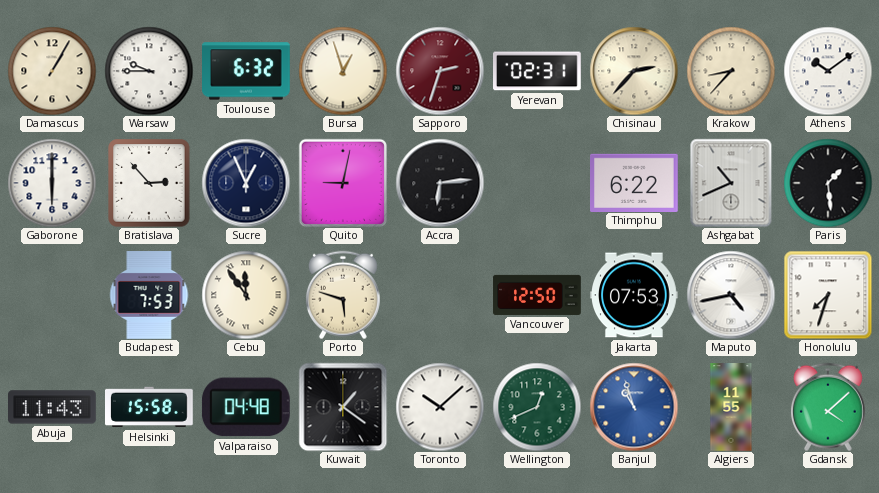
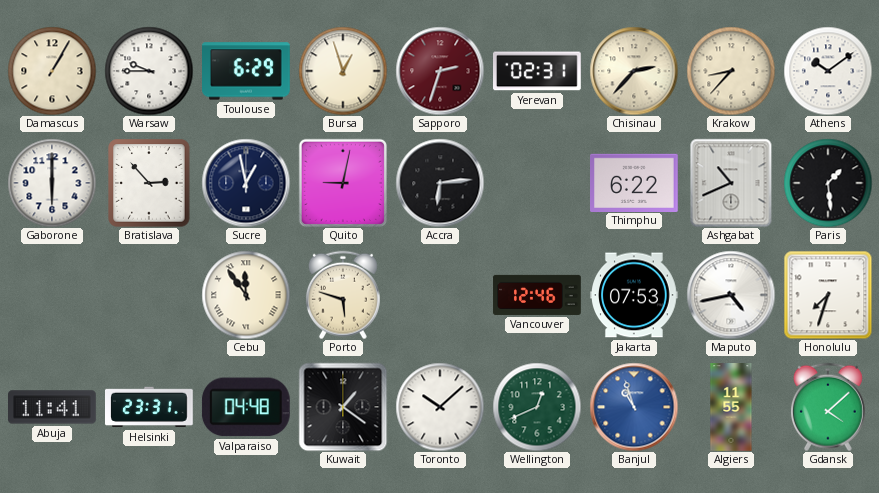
Toulouse: 6:32 -> 6:29 (247, 71)
Sucre: 12:56 -> 12:58 (246, 183)
Budapest: 7:53 -> none (149, 296)
Vancouver: 12:50 -> 12:46 (537, 295)
Abuja: 11:43 -> 11:41 (53, 407)
Helsinki: 15:58 -> 23:31 (150, 407)
